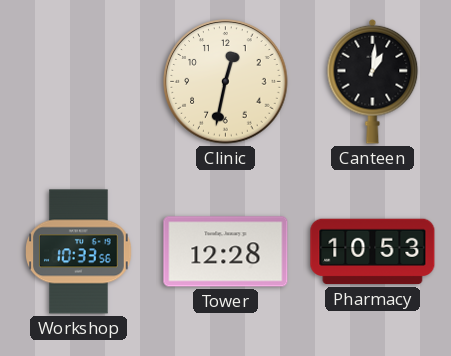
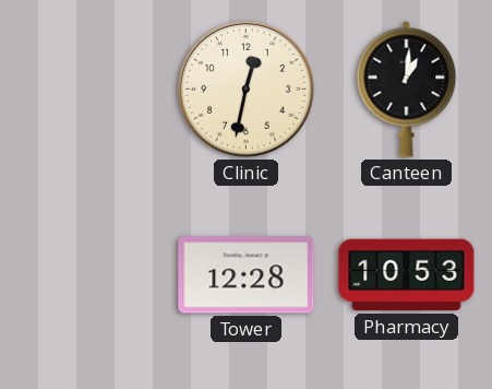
Workshop: 10:33 -> none (79, 252)
